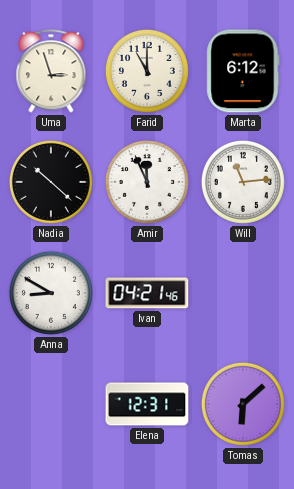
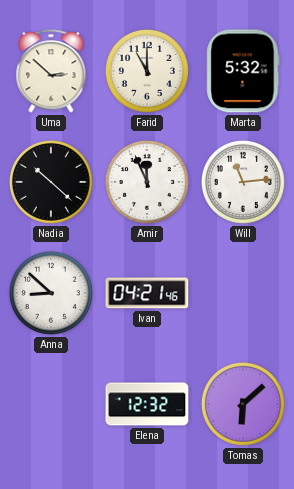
Uma: 2:57 -> 2:52 (51, 71)
Marta: 6:12 -> 5:32 (243, 71)
Anna: 8:50 -> 8:52 (51, 293)
Elena: 12:31 -> 12:32 (147, 404)
